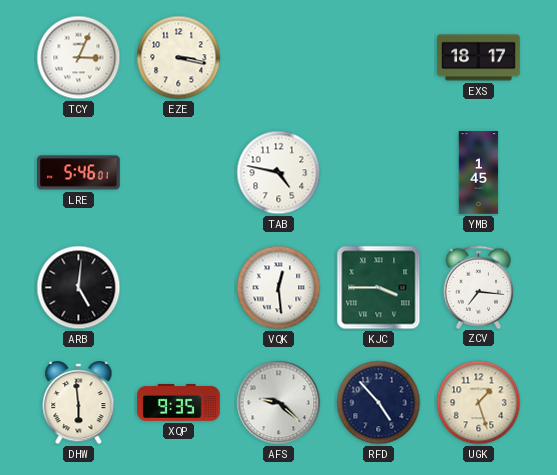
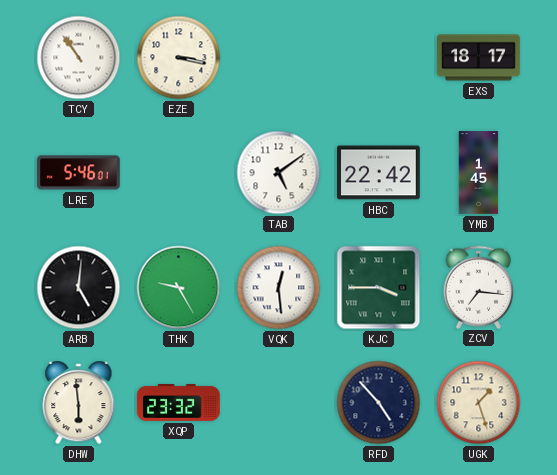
TCY: 3:04 -> 10:54 (79, 58)
TAB: 4:47 -> 5:09 (279, 173)
HBC: none -> 22:42 (379, 173)
THK: none -> 9:25 (179, 288)
XQP: 9:35 -> 23:32 (179, 403)
AFS: 9:22 -> none (279, 403)
